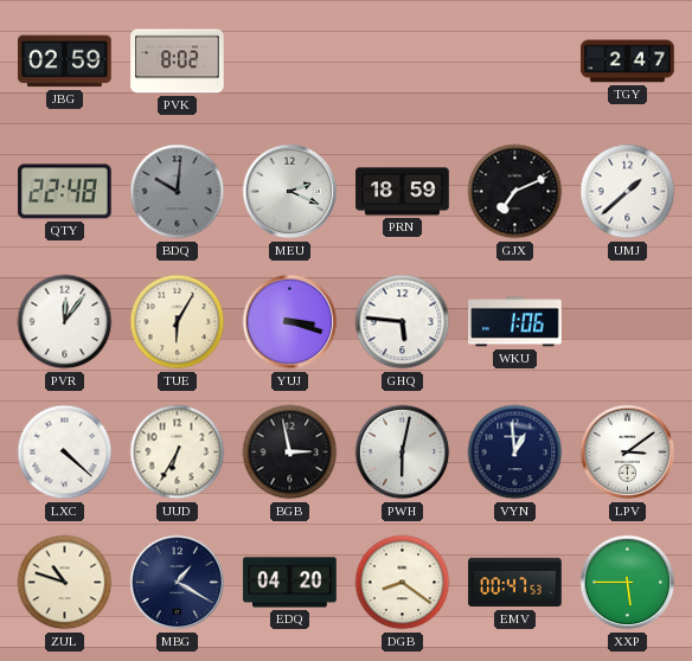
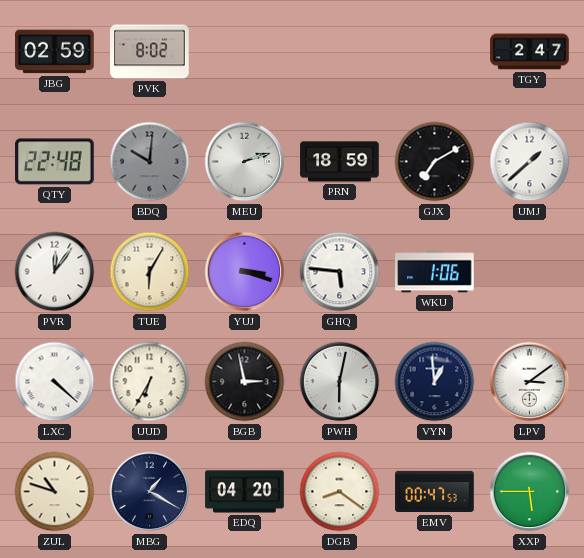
MEU: 2:19 -> 2:12 (245, 162)
GJX: 7:11 -> 7:10 (435, 162)
